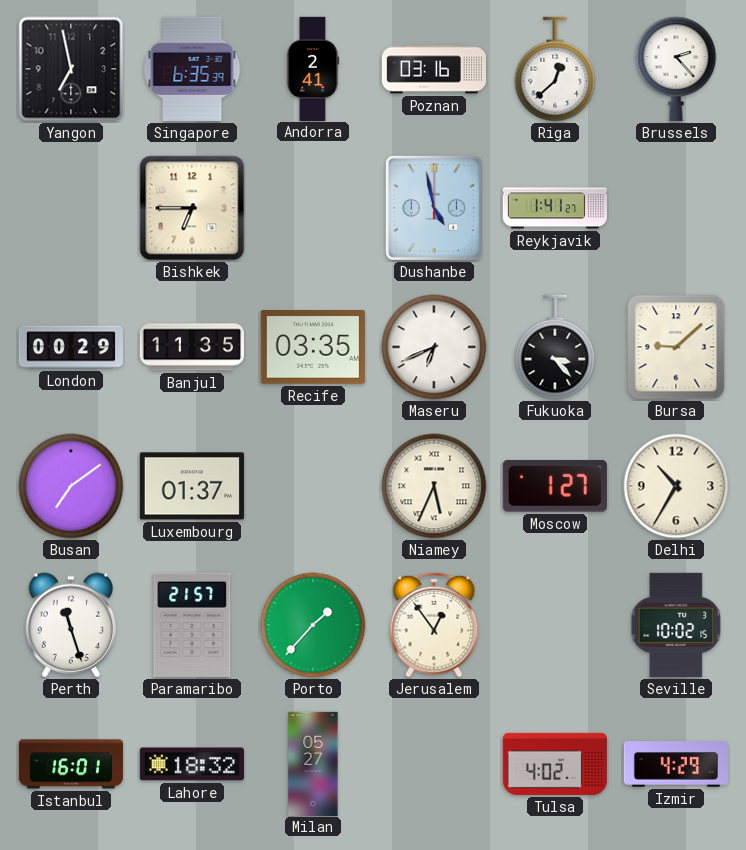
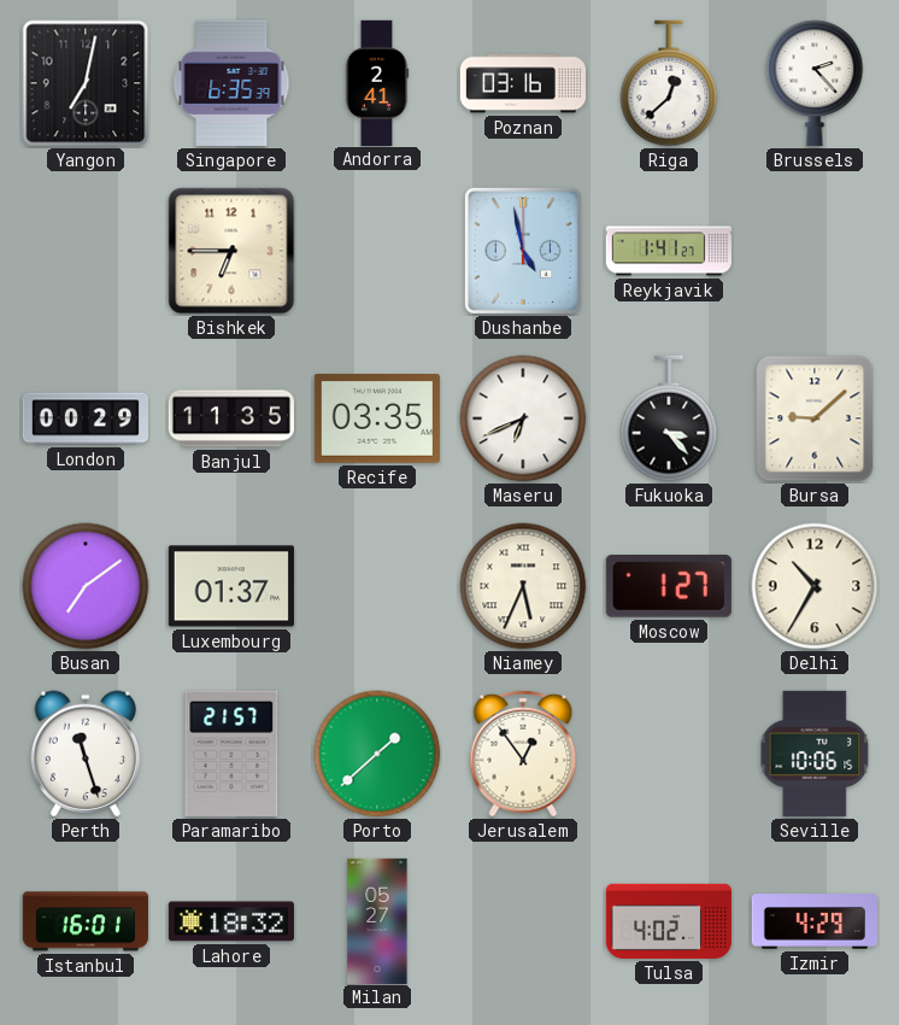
Yangon: 6:58 -> 7:02 (86, 83)
Porto: 1:37 -> 1:38 (377, 754)
Seville: 10:02 -> 10:06 (815, 754)
